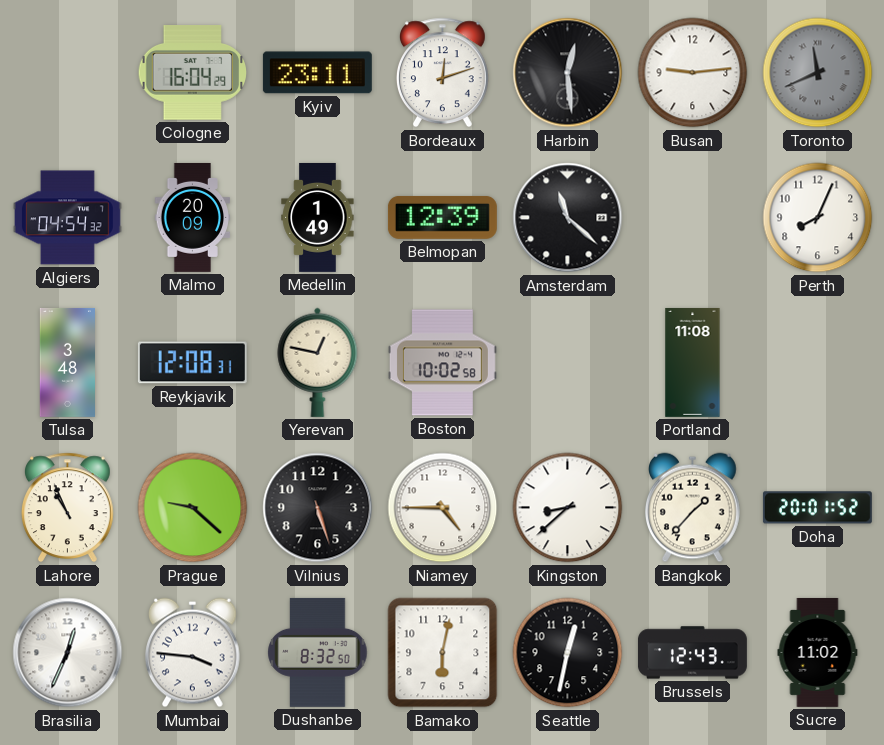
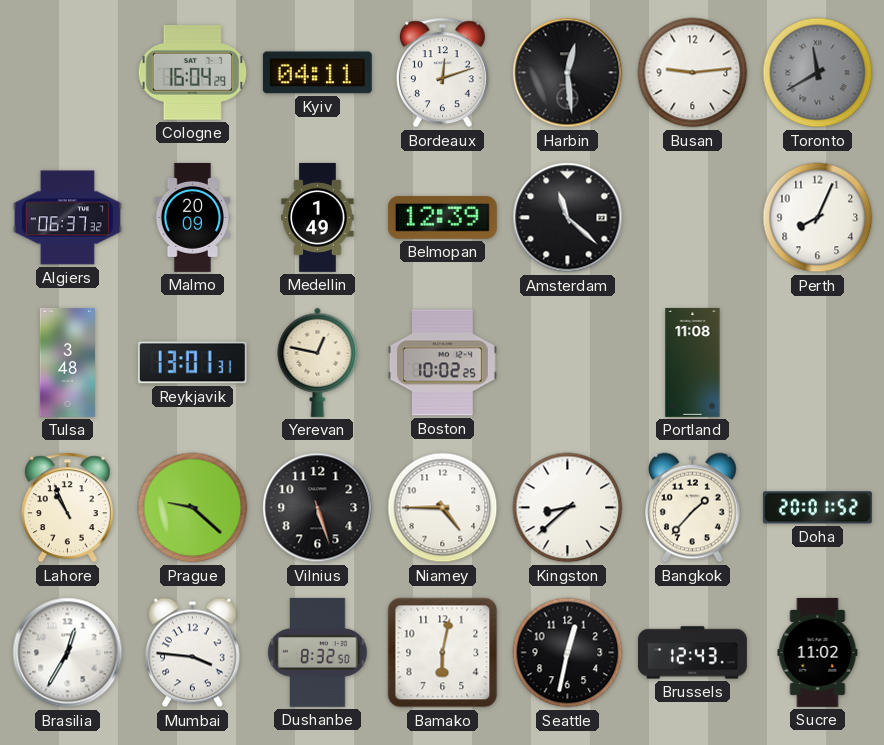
Kyiv: 23:11 -> 04:11 (317, 73)
Toronto: 11:41 -> 11:40 (818, 73)
Algiers: 04:54 -> 06:37 (67, 218)
Reykjavik: 12:08 -> 13:01 (192, 363)
Boston: 10:02:58 -> 10:02:25 (442, 363)
Brasilia: 12:34 -> 12:35 (68, 653)
